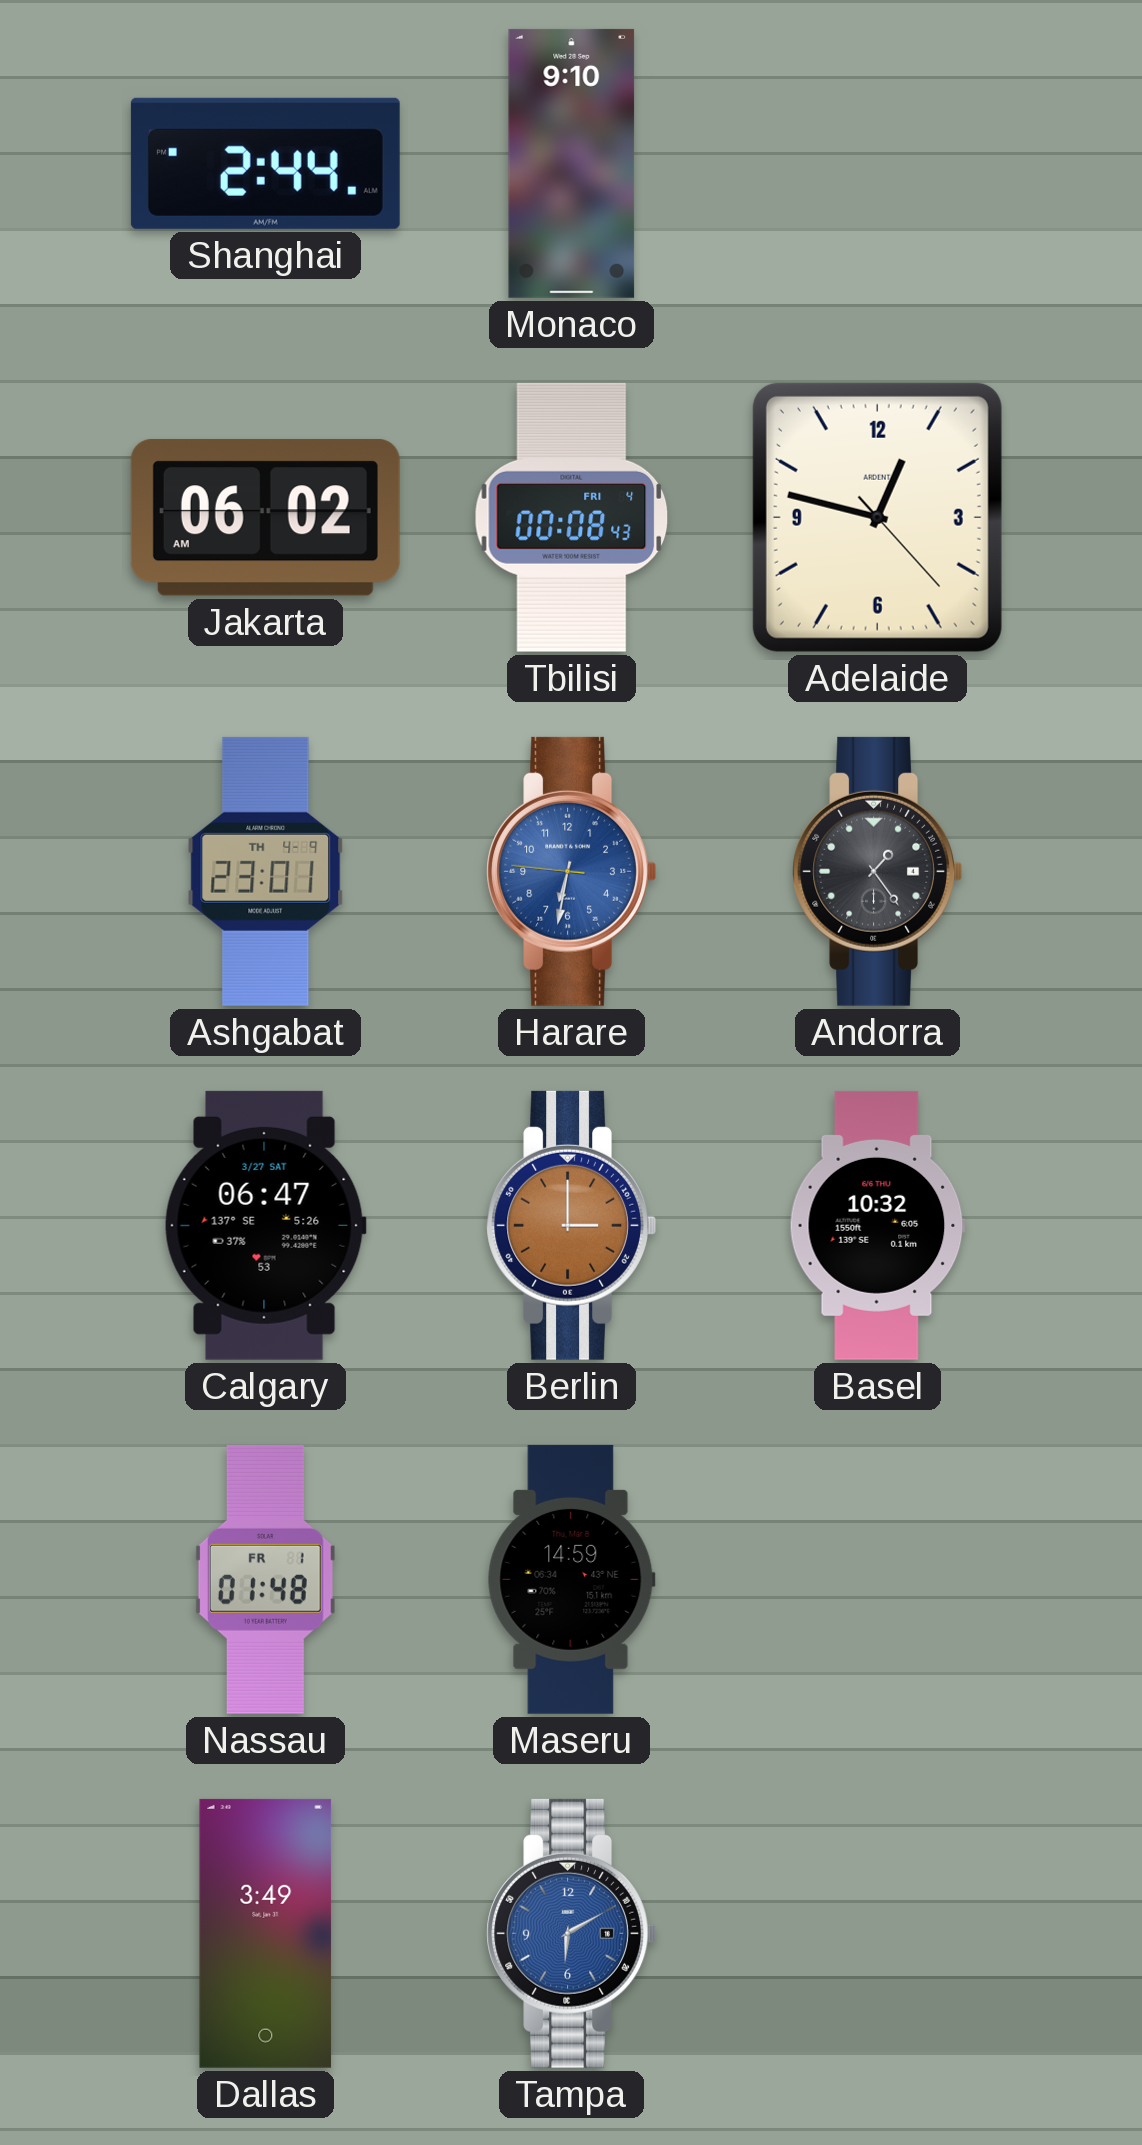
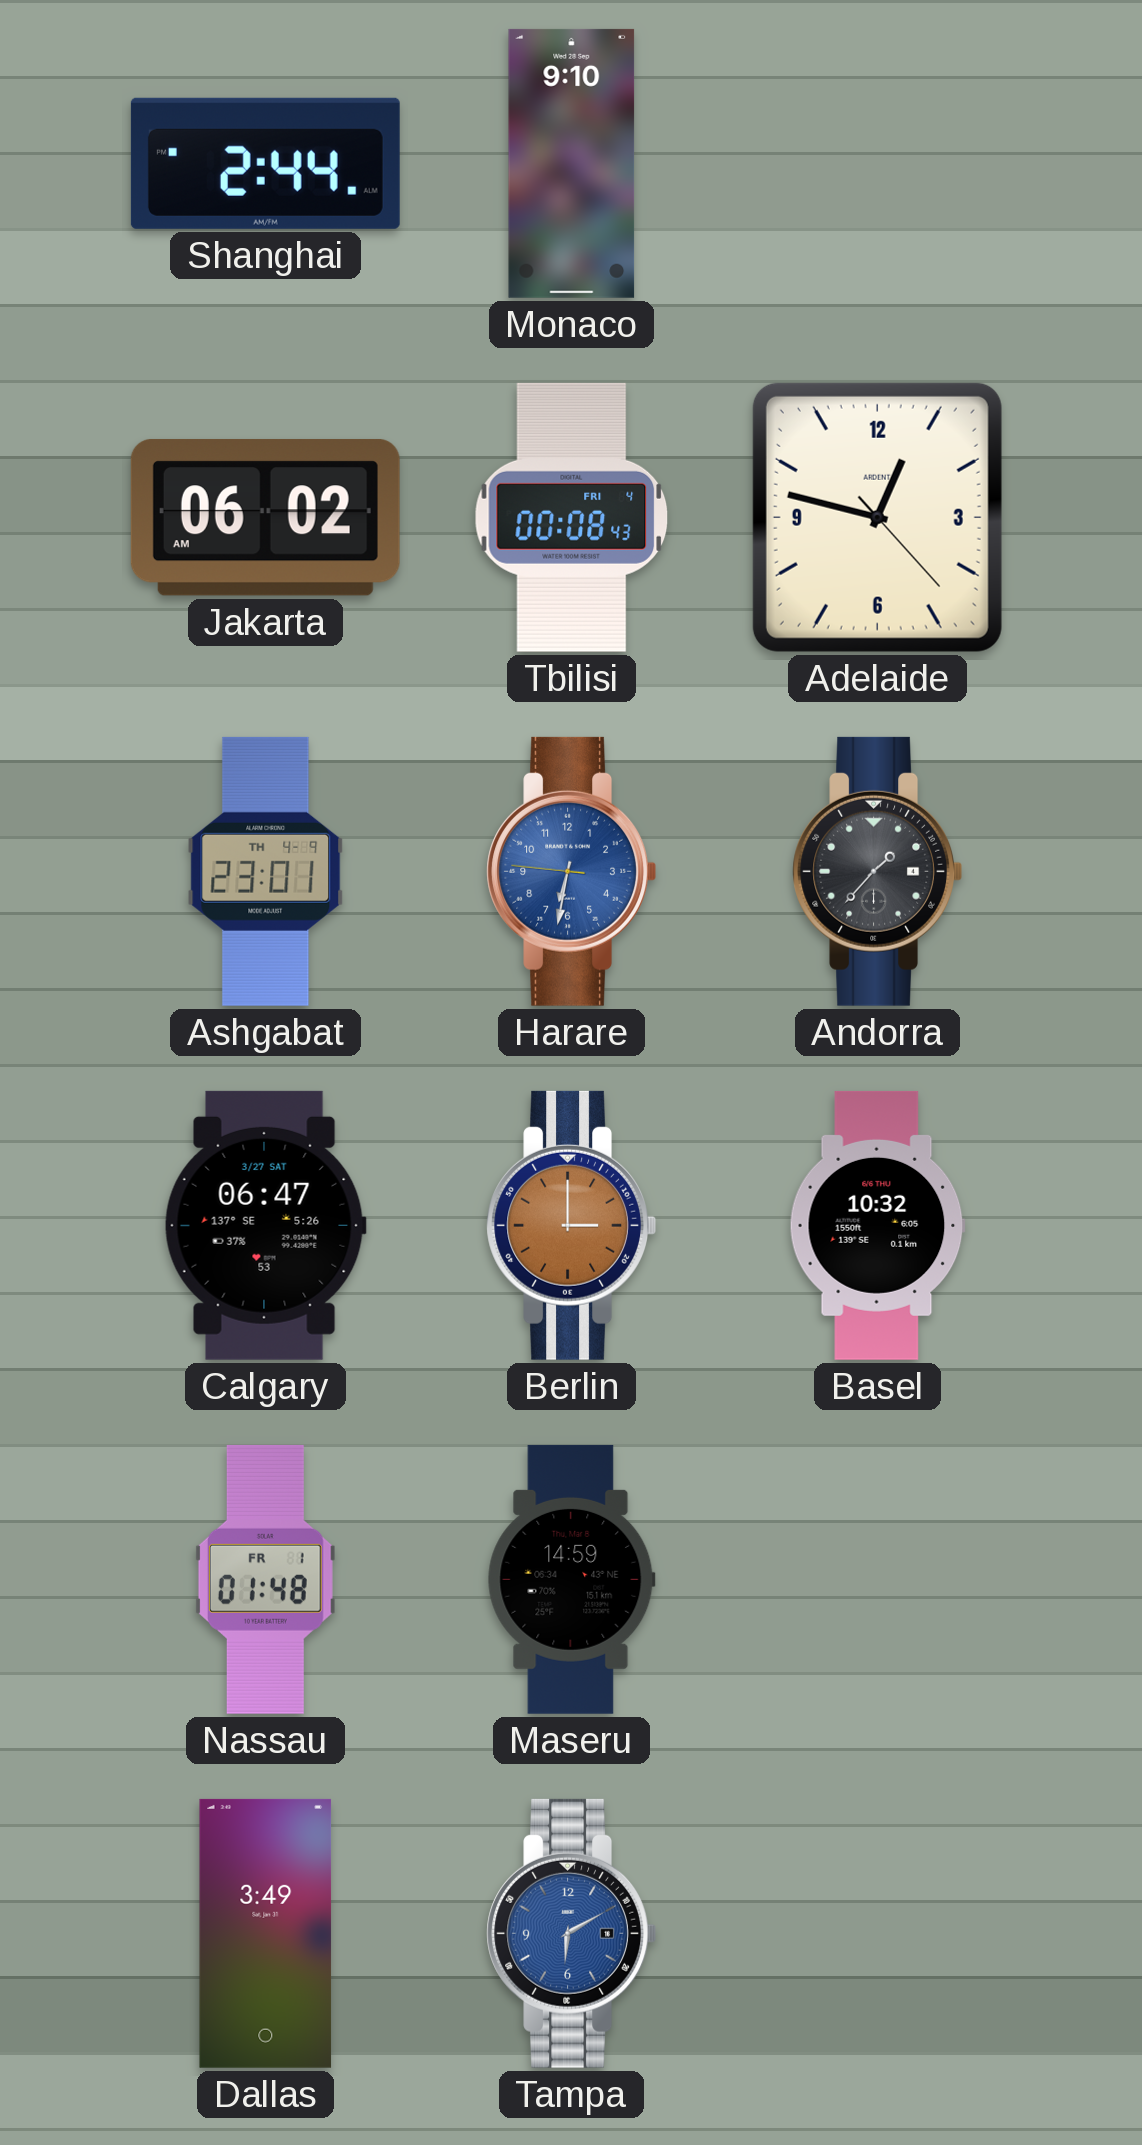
Andorra: 1:24 -> 1:37 (877, 871)
